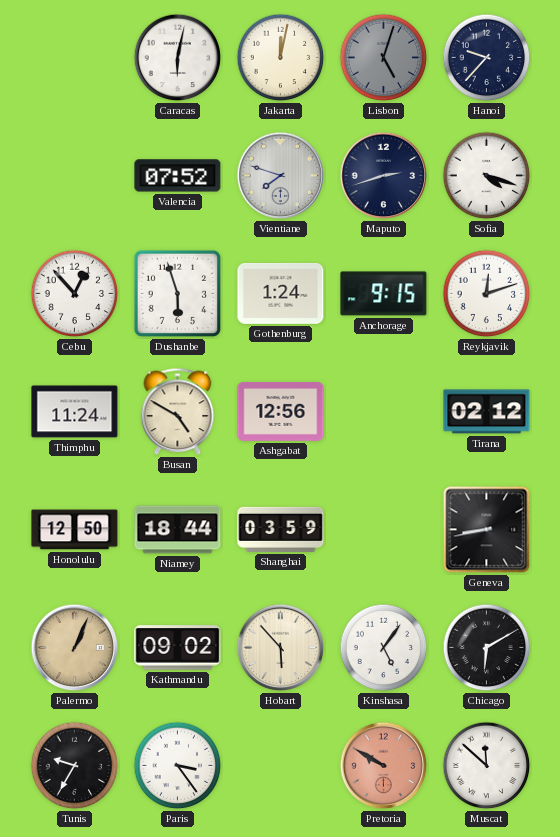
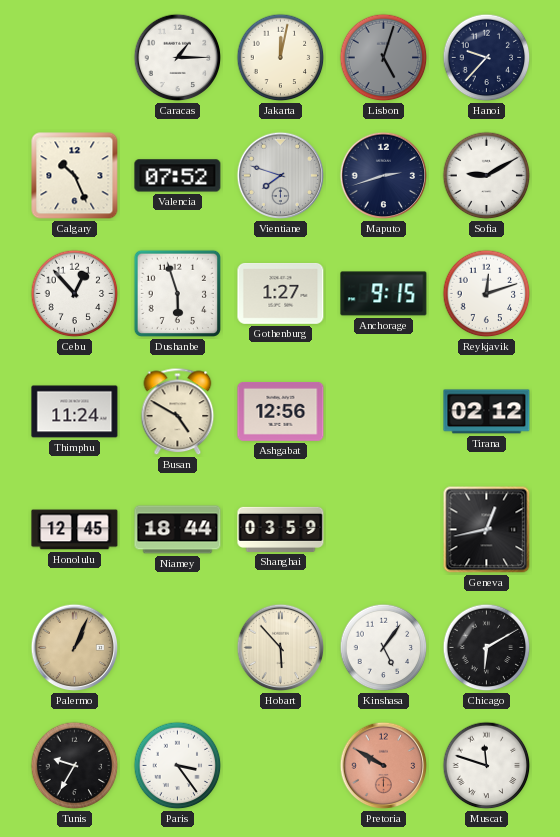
Caracas: 6:02 -> 1:15 (178, 58)
Calgary: none -> 10:26 (75, 176)
Sofia: 4:18 -> 9:10 (487, 176)
Gothenburg: 1:24 -> 1:27 (281, 293)
Honolulu: 12:50 -> 12:45 (75, 530)
Geneva: 8:43 -> 12:43 (487, 530)
Kathmandu: 09:02 -> none (178, 648)
Muscat: 11:52 -> 11:48 (487, 766)
